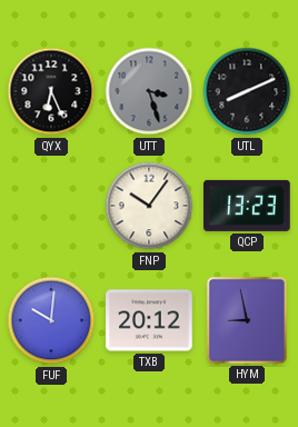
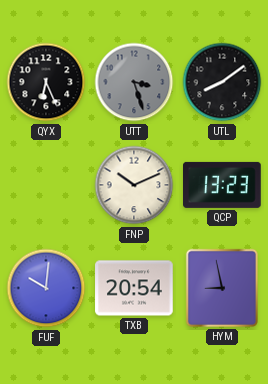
UTL: 8:11 -> 8:09 (222, 82)
FNP: 10:06 -> 10:11 (134, 185)
TXB: 20:12 -> 20:54 (134, 288)
